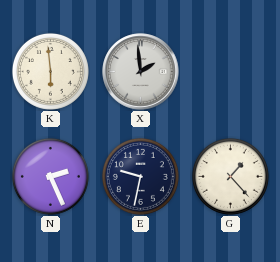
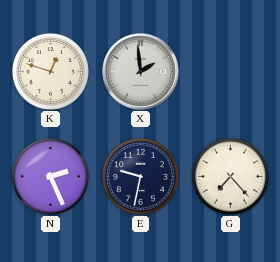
K: 5:59 -> 12:48 (50, 71)
G: 1:23 -> 7:23 (230, 176)
